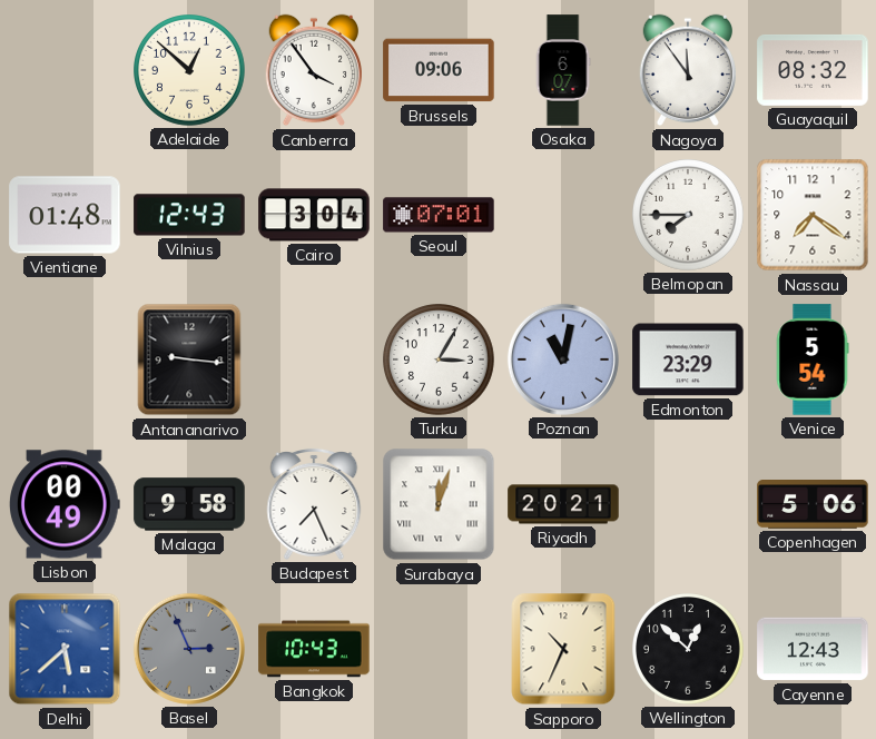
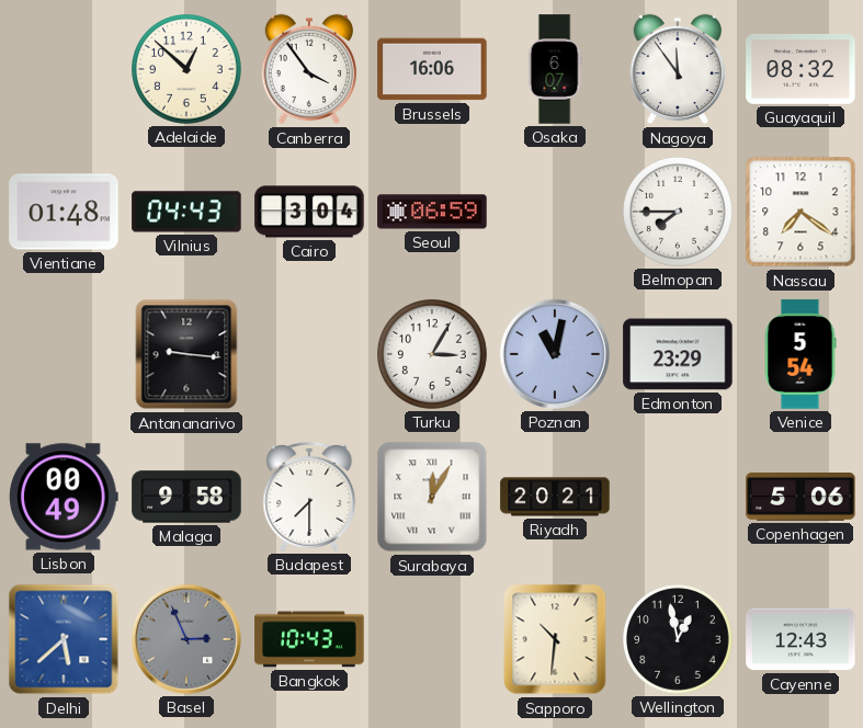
Brussels: 09:06 -> 16:06 (432, 69)
Vilnius: 12:43 -> 04:43 (186, 212)
Seoul: 07:01 -> 06:59 (432, 212)
Budapest: 7:26 -> 7:30 (309, 497)
Surabaya: 12:03 -> 12:05 (432, 497)
Sapporo: 10:34 -> 10:31 (555, 639)
Wellington: 12:52 -> 12:58 (679, 640)
